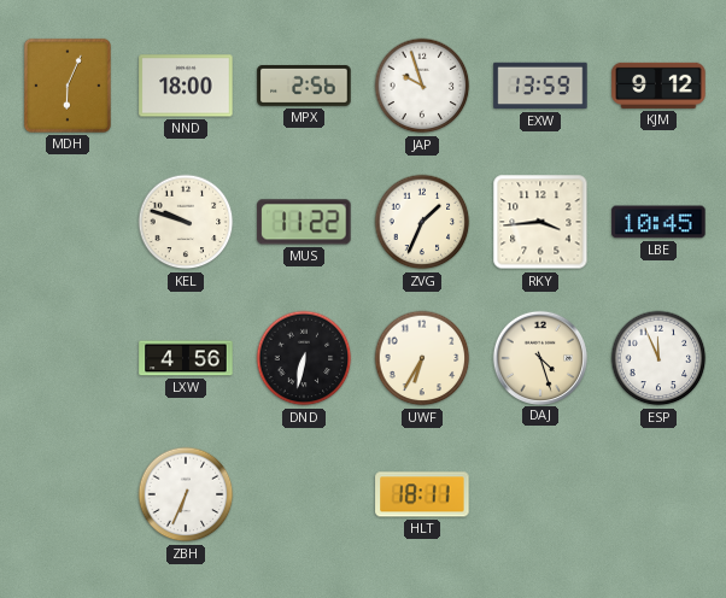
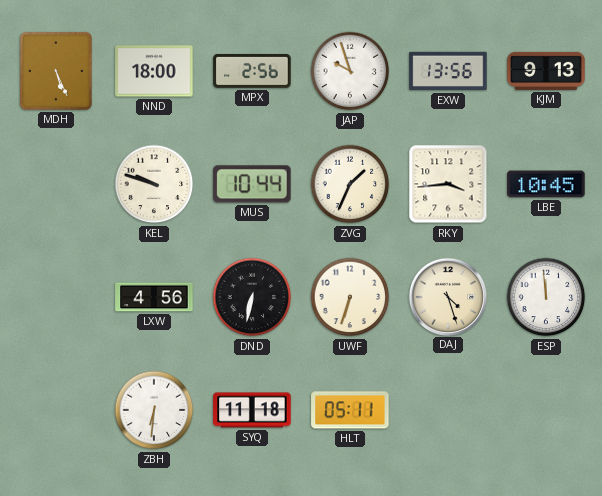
MDH: 6:04 -> 5:26 (56, 71)
EXW: 13:59 -> 13:56 (448, 71)
KJM: 9:12 -> 9:13 (546, 71)
MUS: 11:22 -> 10:44 (252, 184)
UWF: 6:35 -> 6:33 (350, 297)
ESP: 11:56 -> 11:59 (546, 297)
ZBH: 6:34 -> 6:31 (154, 410)
SYQ: none -> 11:18 (252, 410)
HLT: 18:11 -> 05:11 (350, 410)
